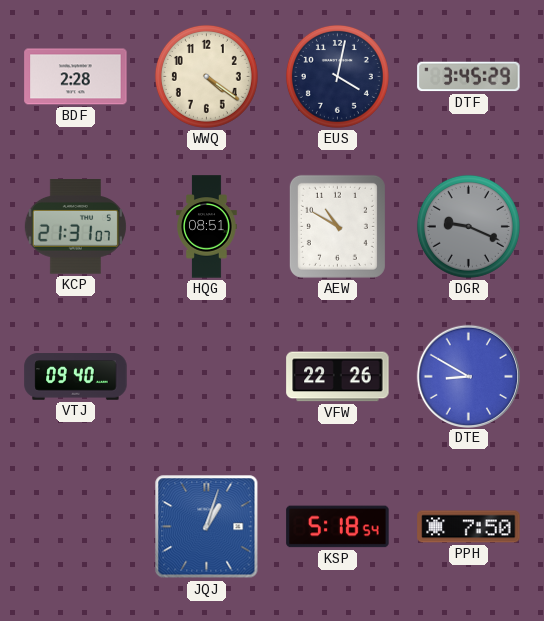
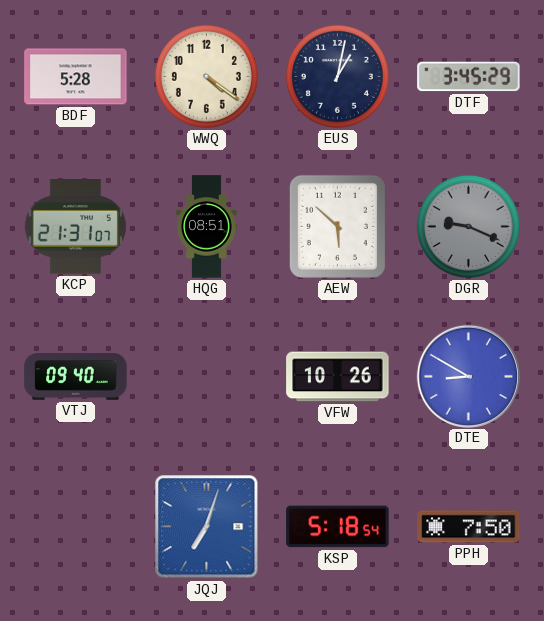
BDF: 2:28 -> 5:28 (76, 77)
EUS: 4:02 -> 1:02 (337, 76)
AEW: 10:50 -> 5:52 (337, 226)
VFW: 22:26 -> 10:26 (338, 377)
JQJ: 1:03 -> 7:03 (207, 527)
